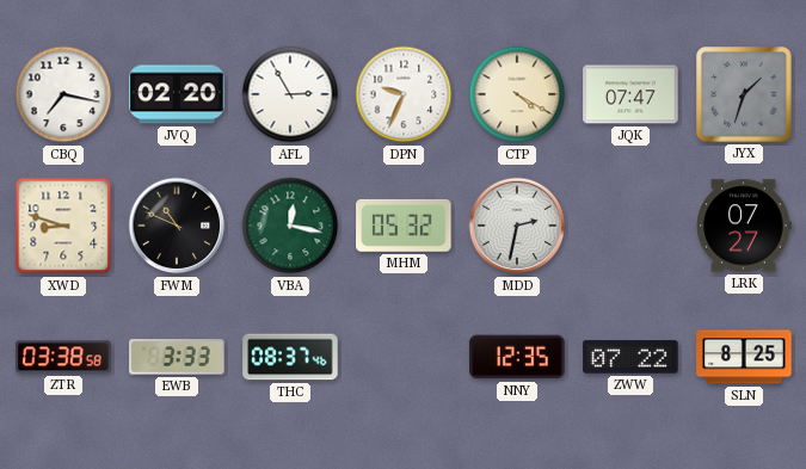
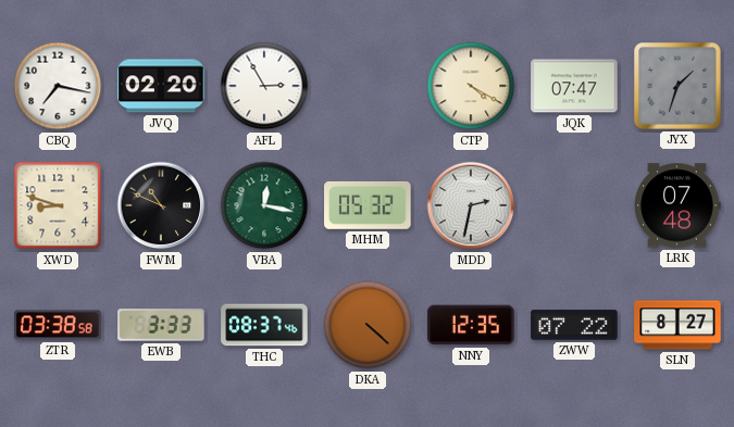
DPN: 9:34 -> none (404, 94)
LRK: 07:27 -> 07:48 (677, 205)
DKA: none -> 4:22 (368, 325)
SLN: 8:25 -> 8:27 (677, 325)
